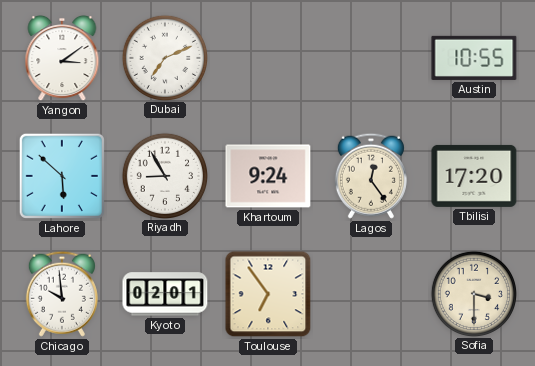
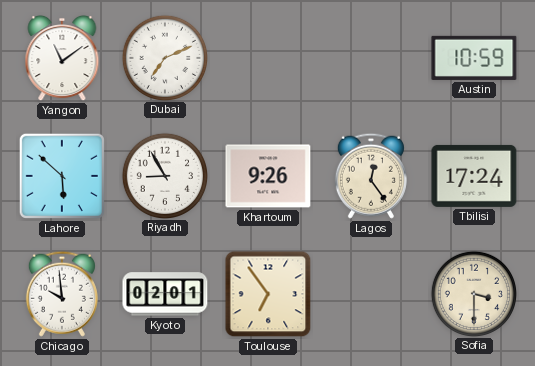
Yangon: 3:09 -> 11:09 (62, 58)
Austin: 10:55 -> 10:59 (474, 58)
Khartoum: 9:24 -> 9:26 (268, 176)
Tbilisi: 17:20 -> 17:24 (474, 176)
